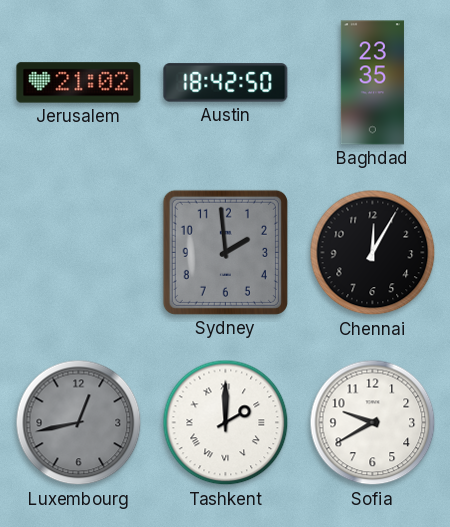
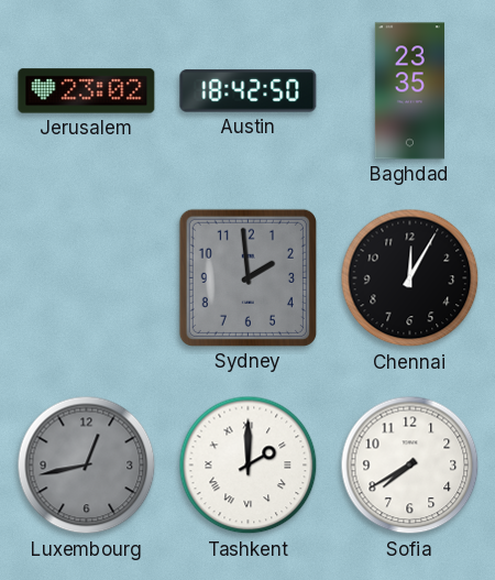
Jerusalem: 21:02 -> 23:02 (87, 91)
Sofia: 9:40 -> 7:40 (410, 466)
